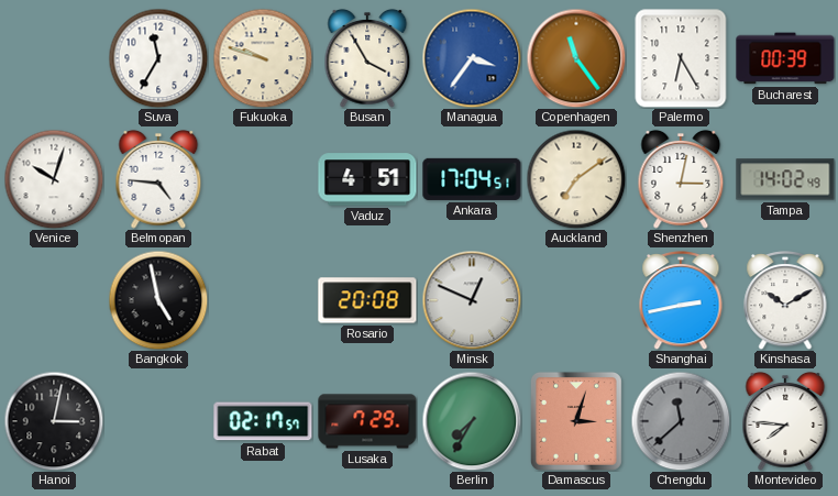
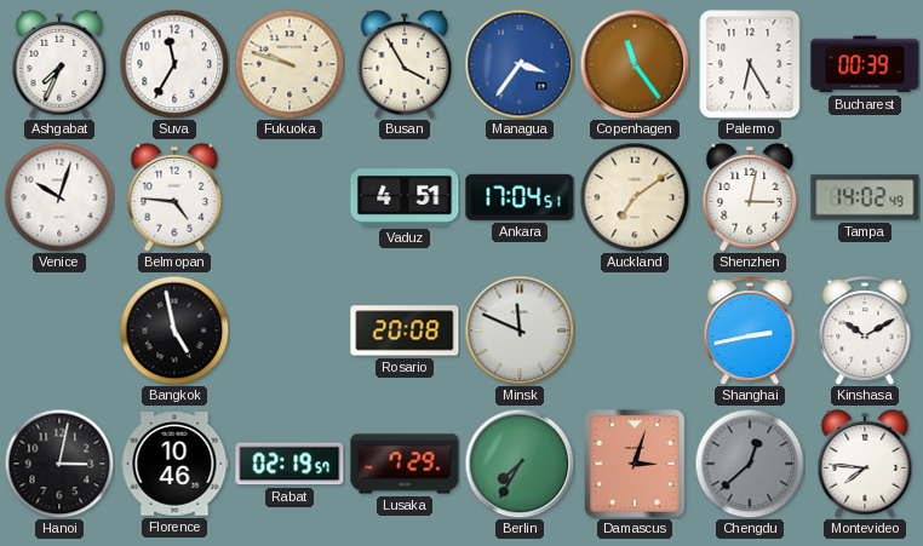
Ashgabat: none -> 7:34 (59, 64)
Minsk: 12:49 -> 11:49 (520, 331)
Florence: none -> 10:46 (174, 464)
Rabat: 02:17 -> 02:19 (289, 464)
Chengdu: 11:38 -> 12:38 (750, 464)
